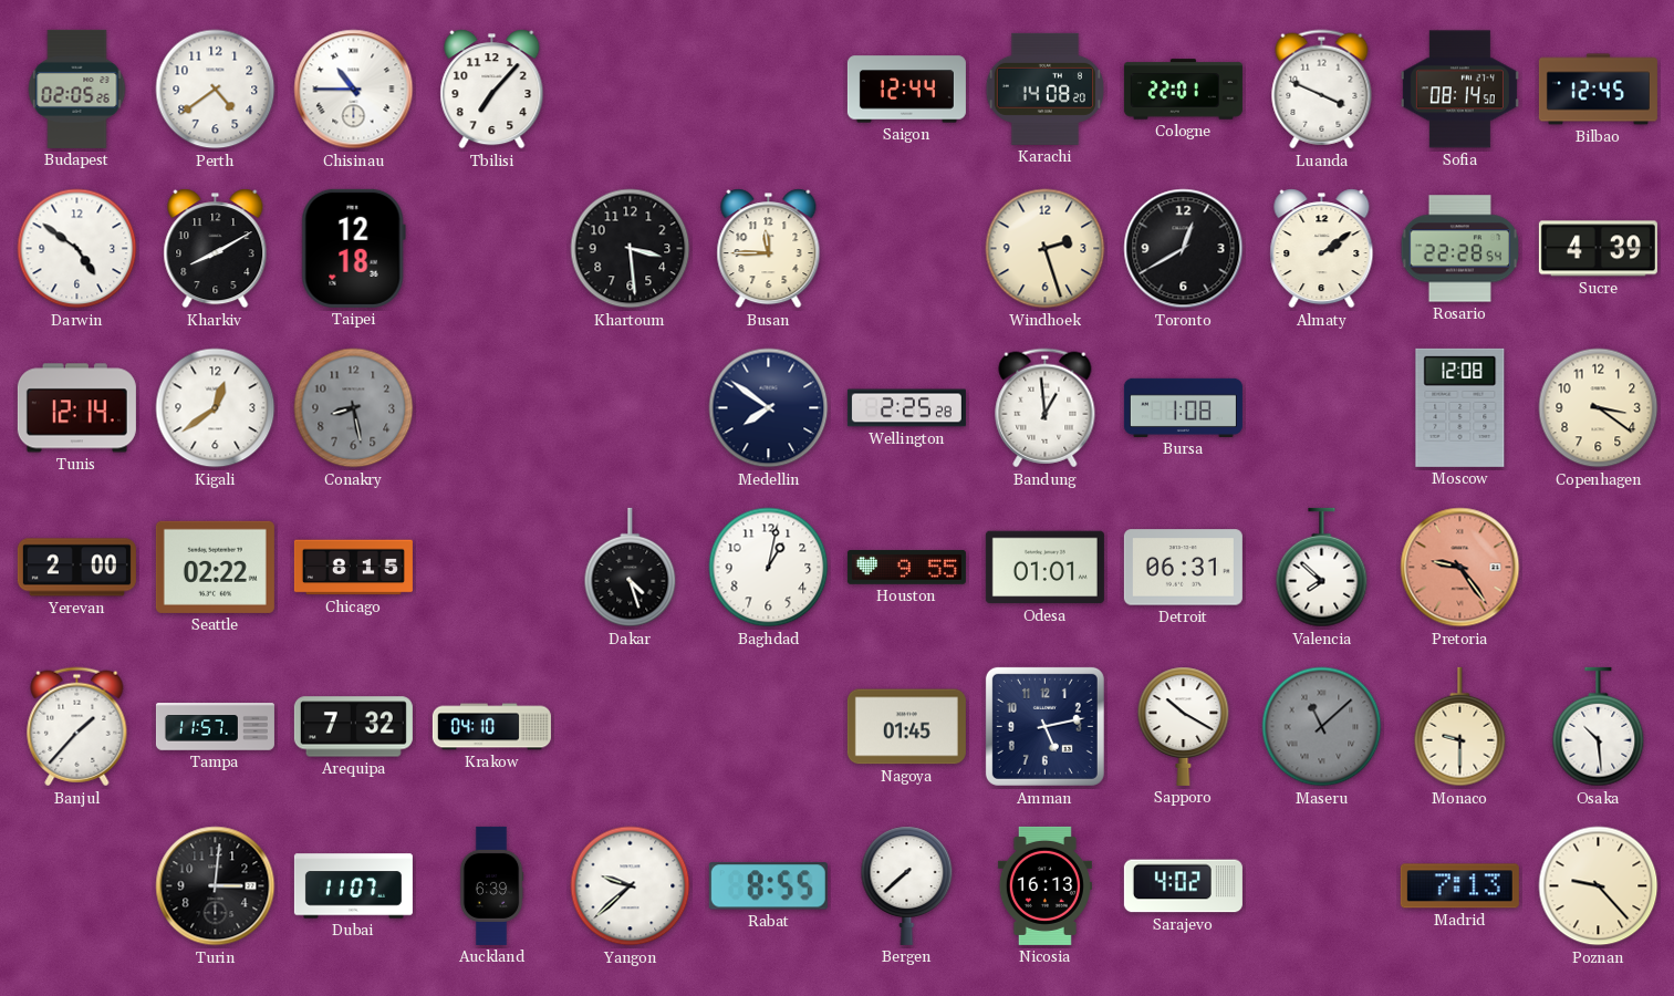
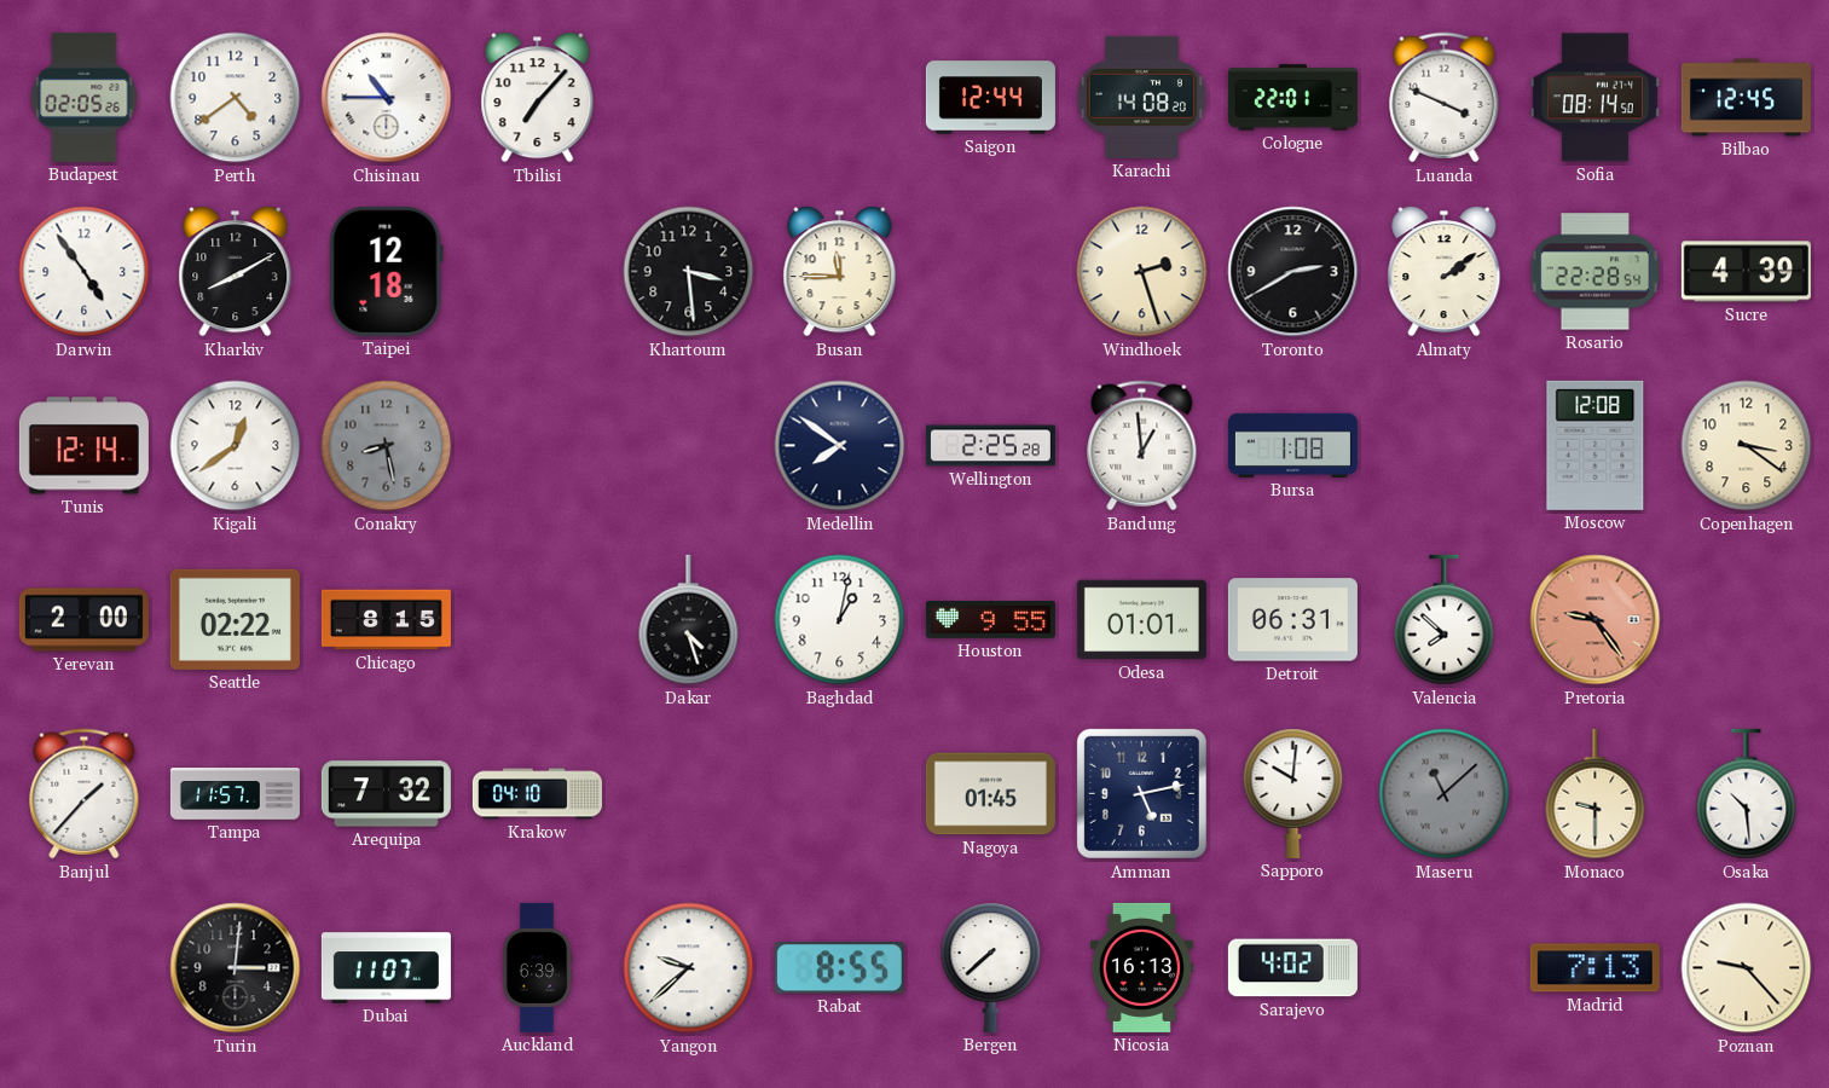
Darwin: 4:51 -> 4:54 (85, 272)
Toronto: 12:40 -> 2:40 (1293, 272)
Sapporo: 10:20 -> 10:01 (1293, 793)
